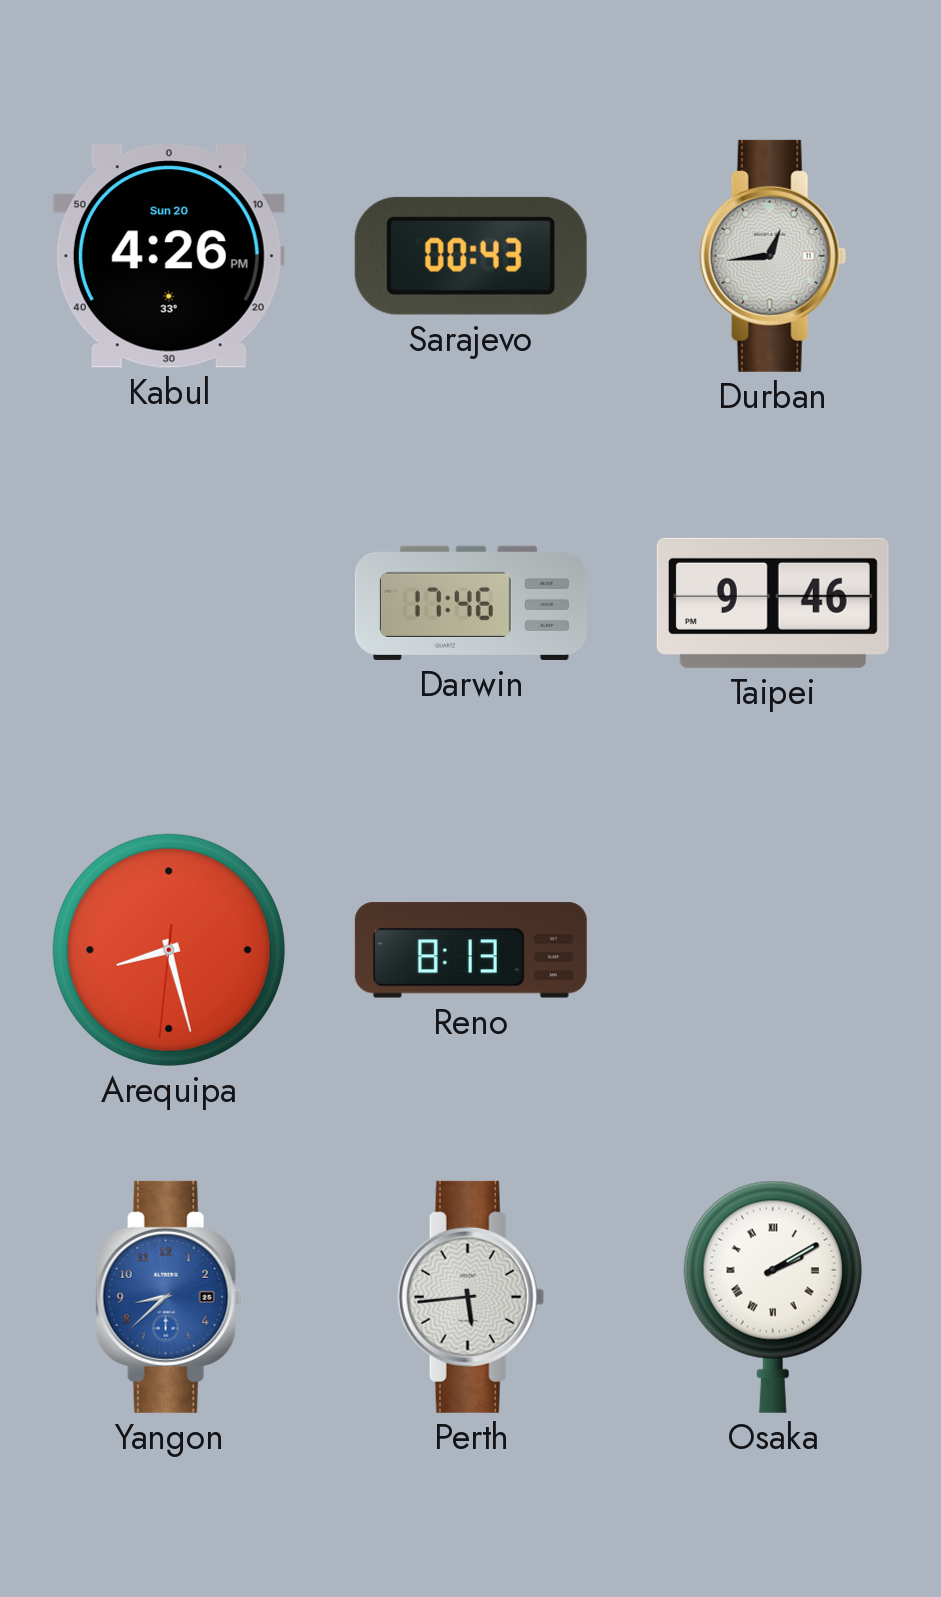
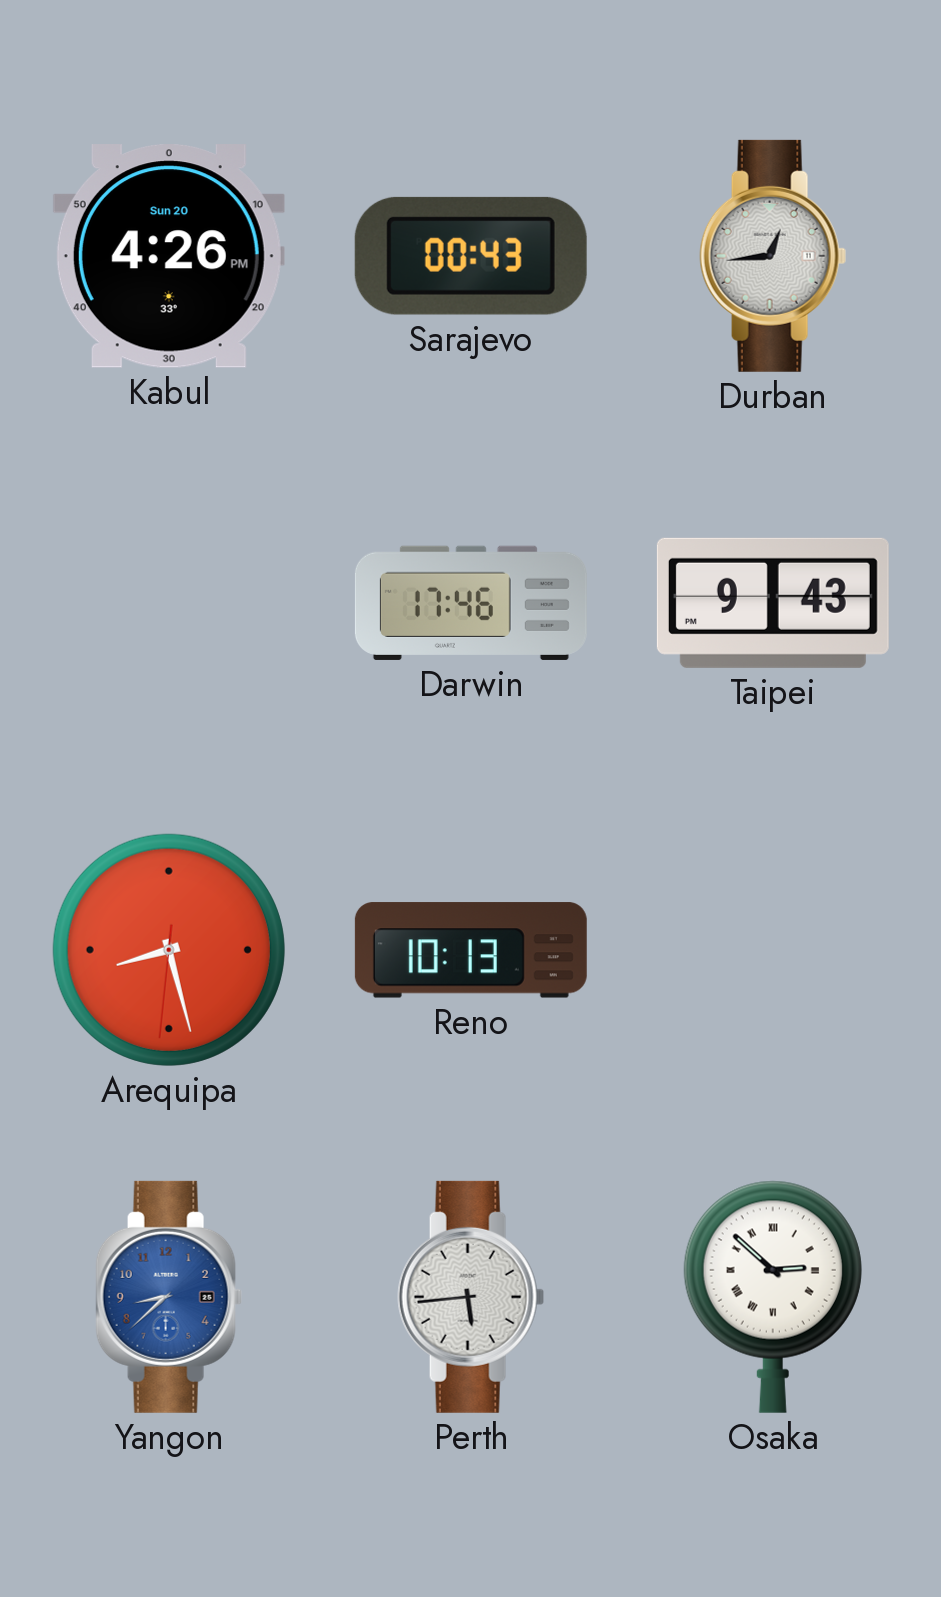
Taipei: 9:46 -> 9:43 (773, 603)
Reno: 8:13 -> 10:13 (471, 950)
Osaka: 2:10 -> 2:52 (773, 1297)
